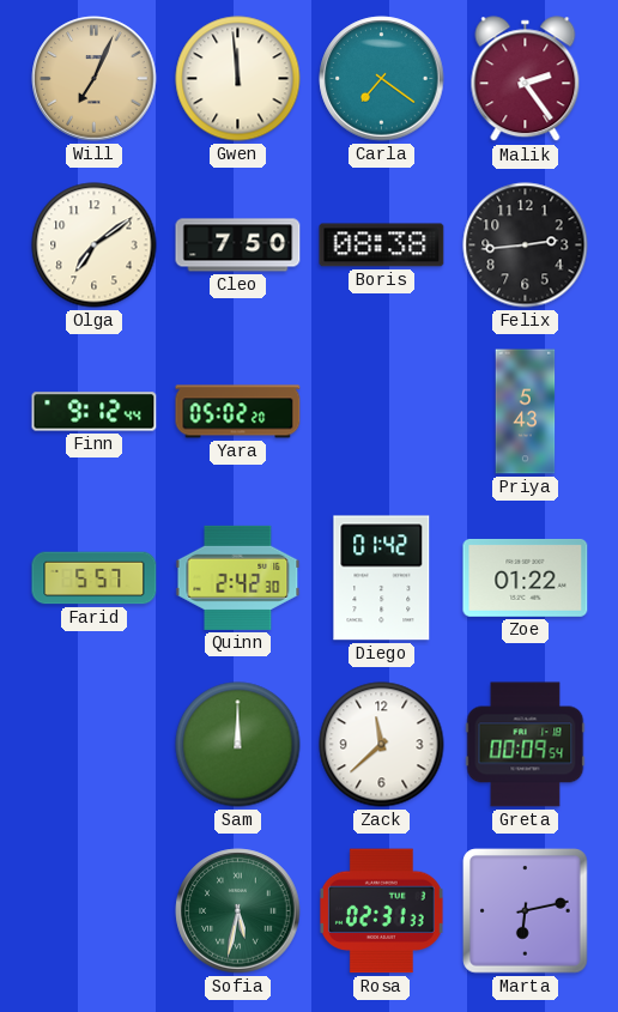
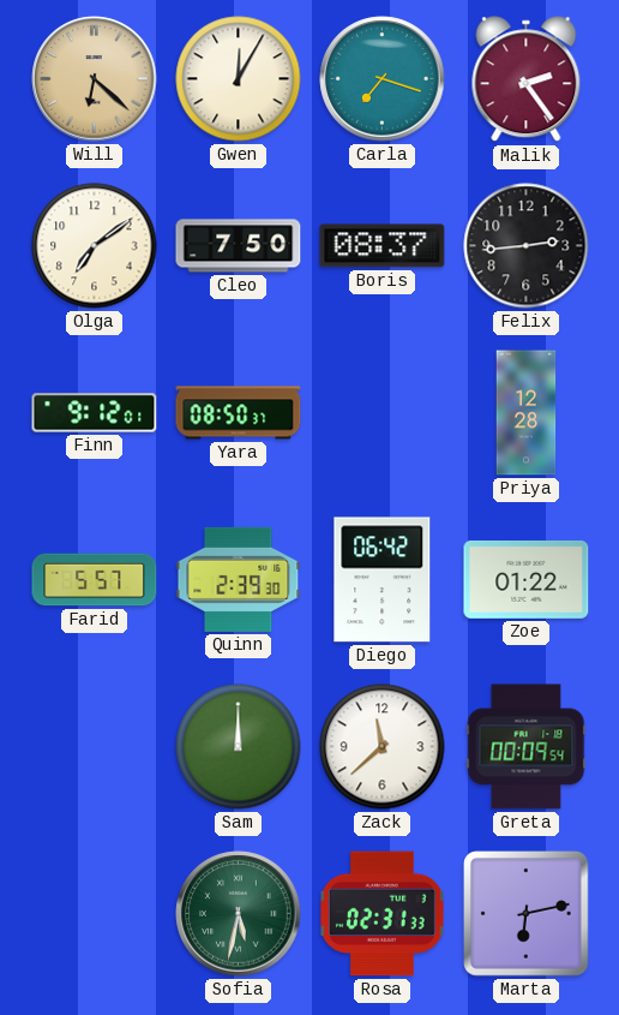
Will: 7:04 -> 6:22 (95, 79)
Gwen: 11:59 -> 12:05 (239, 79)
Carla: 7:21 -> 7:18 (383, 79)
Boris: 08:38 -> 08:37 (383, 246)
Finn: 9:12:44 -> 9:12:01 (95, 413)
Yara: 05:02 -> 08:50 (239, 413)
Priya: 5:43 -> 12:28 (527, 413)
Quinn: 2:42 -> 2:39 (239, 579)
Diego: 01:42 -> 06:42 (383, 580)
